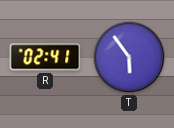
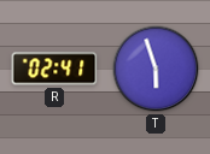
T: 5:54 -> 5:57 (156, 69)
